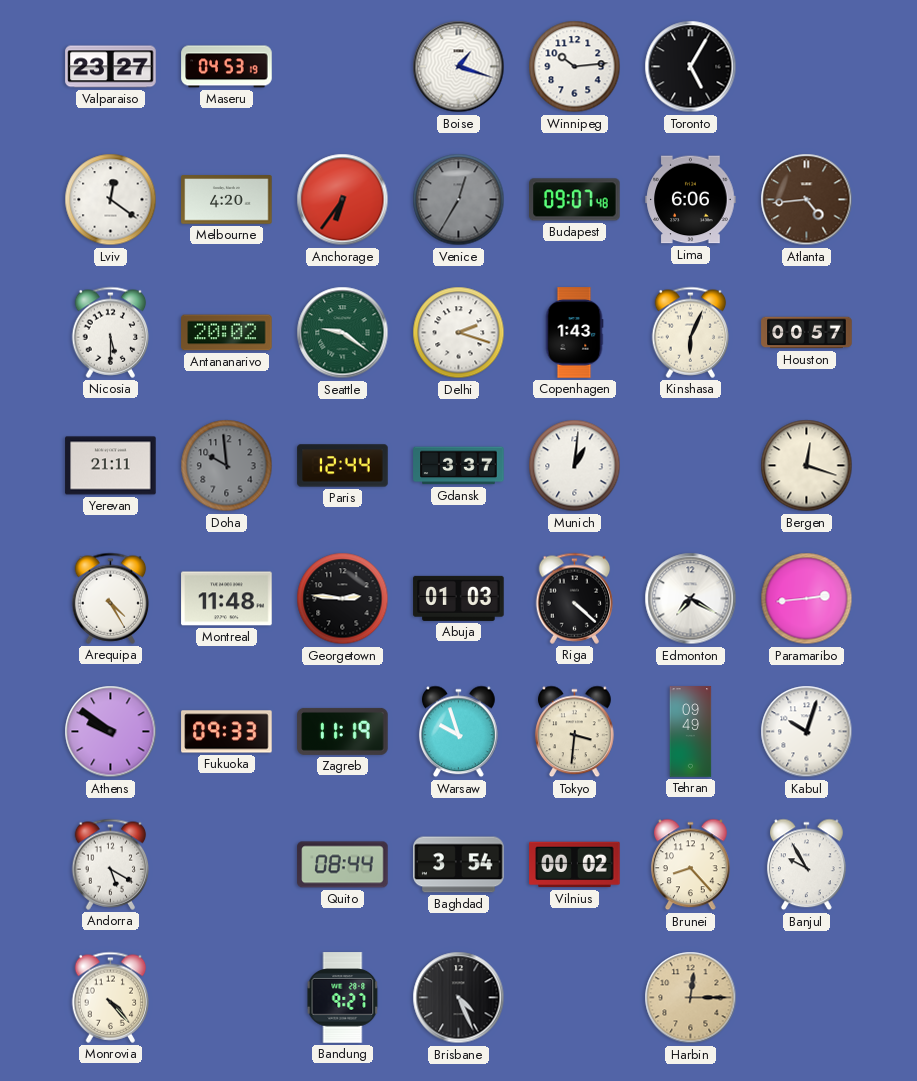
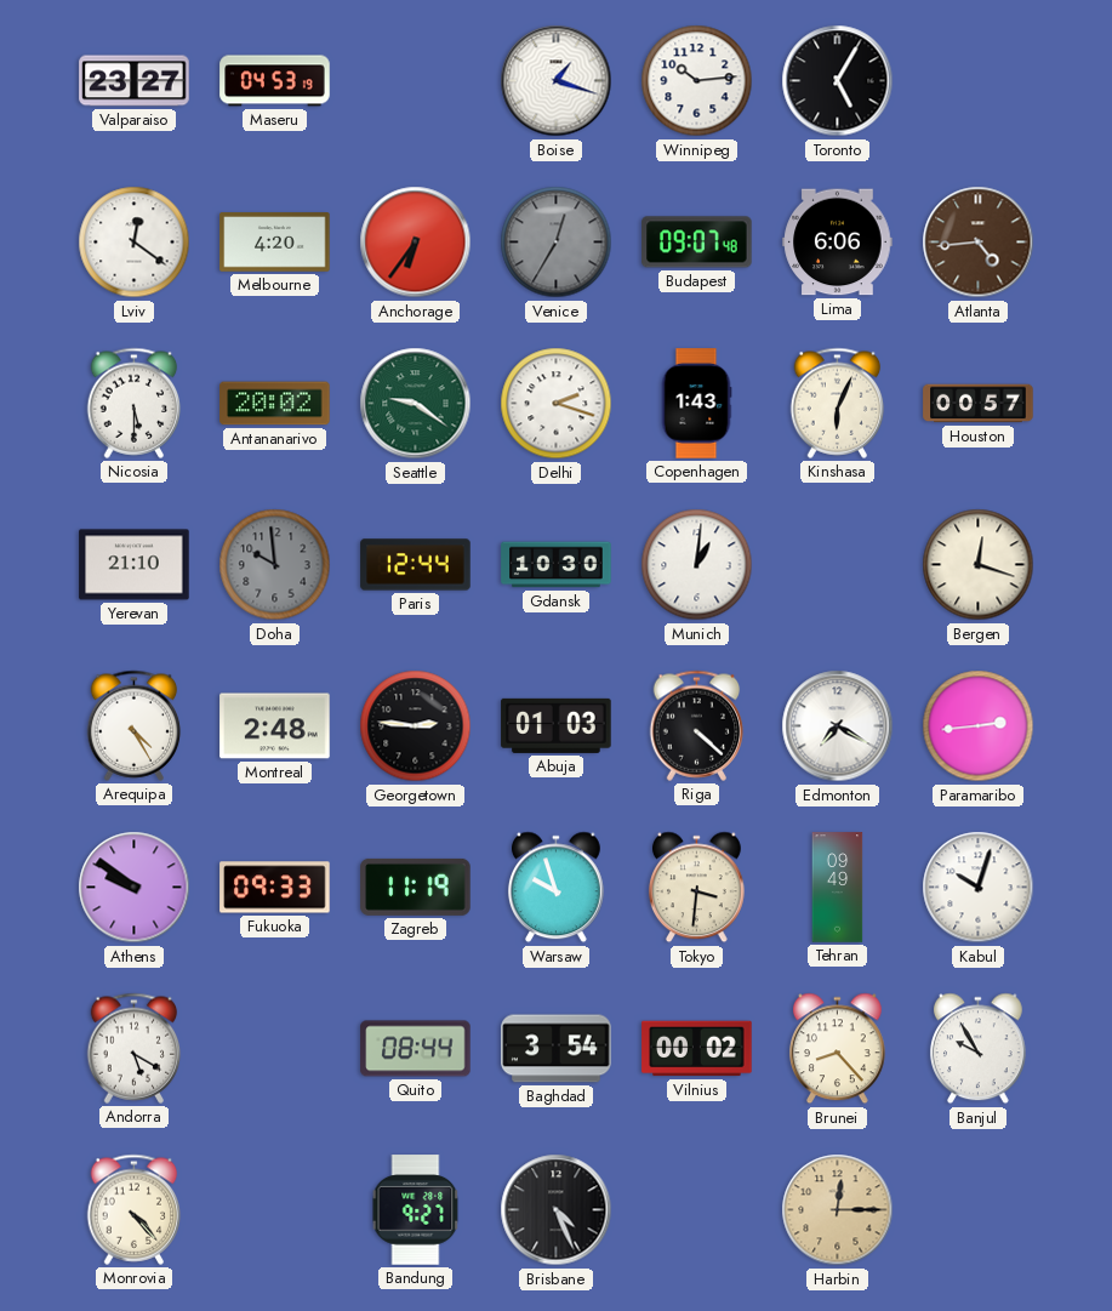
Yerevan: 21:11 -> 21:10 (135, 565)
Gdansk: 3:37 -> 10:30 (557, 565)
Montreal: 11:48 -> 2:48 (275, 726)
